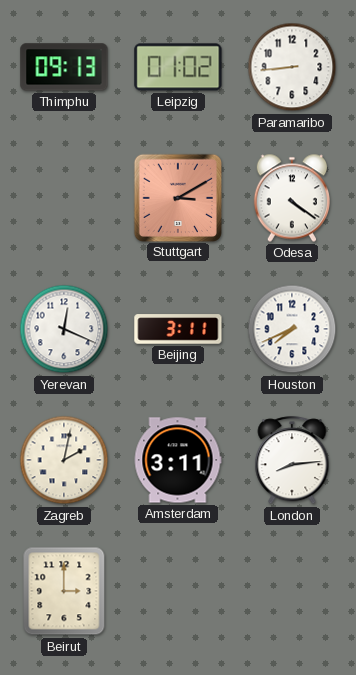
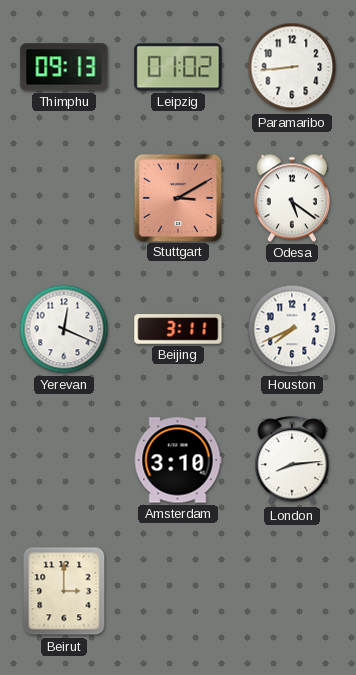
Odesa: 4:21 -> 5:21 (291, 198)
Zagreb: 2:02 -> none (64, 460)
Amsterdam: 3:11 -> 3:10 (178, 460)
